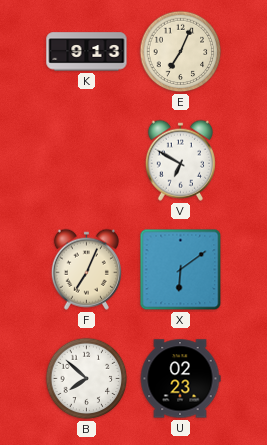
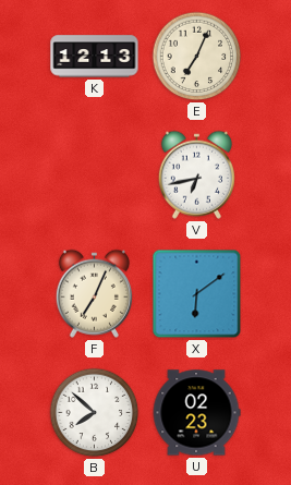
K: 9:13 -> 12:13 (95, 57)
V: 6:50 -> 6:43 (196, 174)
